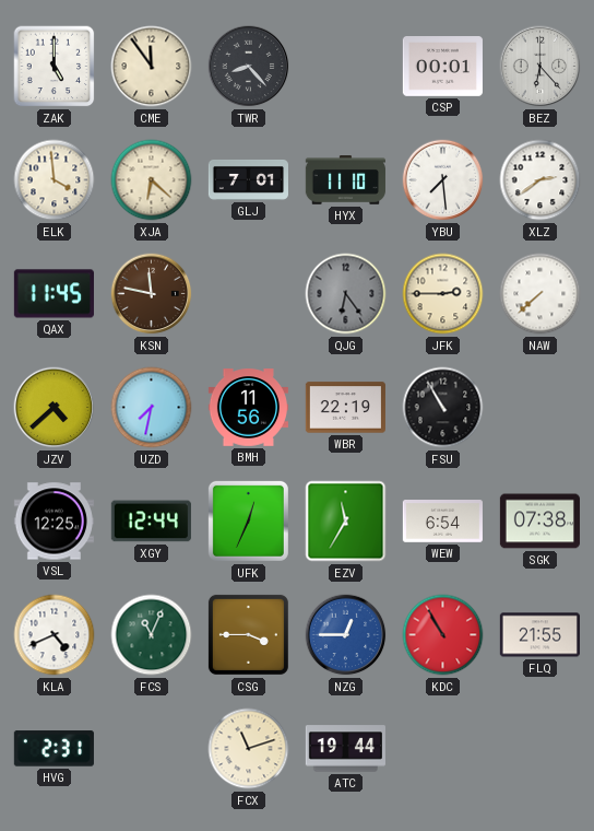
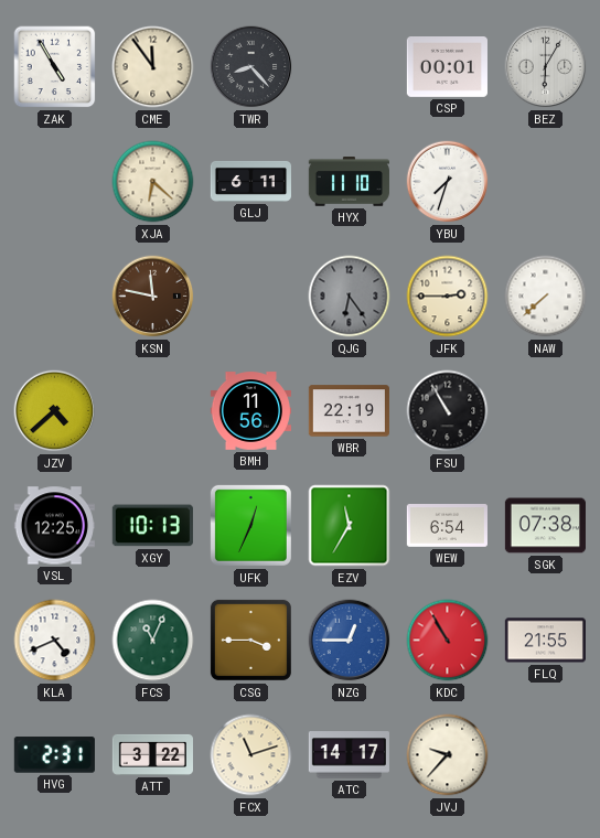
ZAK: 5:00 -> 4:55 (55, 67)
BEZ: 6:23 -> 6:05 (546, 67)
ELK: 3:59 -> none (55, 180)
GLJ: 7:01 -> 6:11 (250, 181)
YBU: 7:29 -> 7:33 (448, 182)
XLZ: 2:39 -> none (540, 180)
QAX: 11:45 -> none (54, 294)
UZD: 7:32 -> none (152, 408)
XGY: 12:44 -> 10:13 (152, 526)
ATT: none -> 3:22 (152, 754)
ATC: 19:44 -> 14:17 (349, 755)
JVJ: none -> 9:37 (448, 755)
